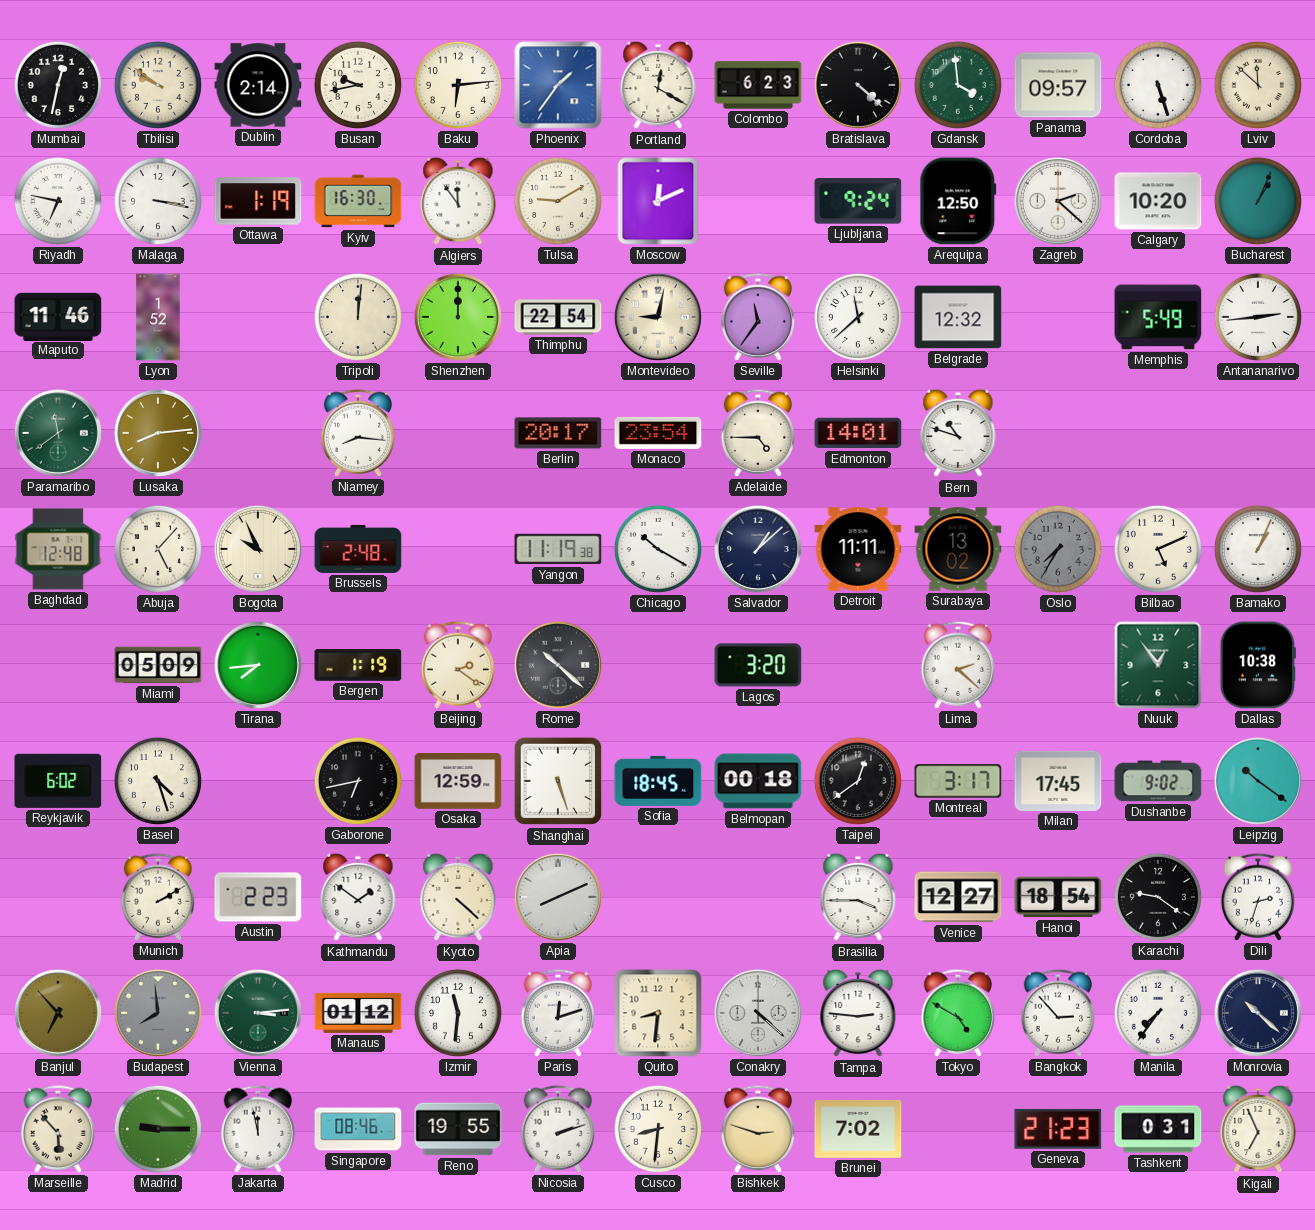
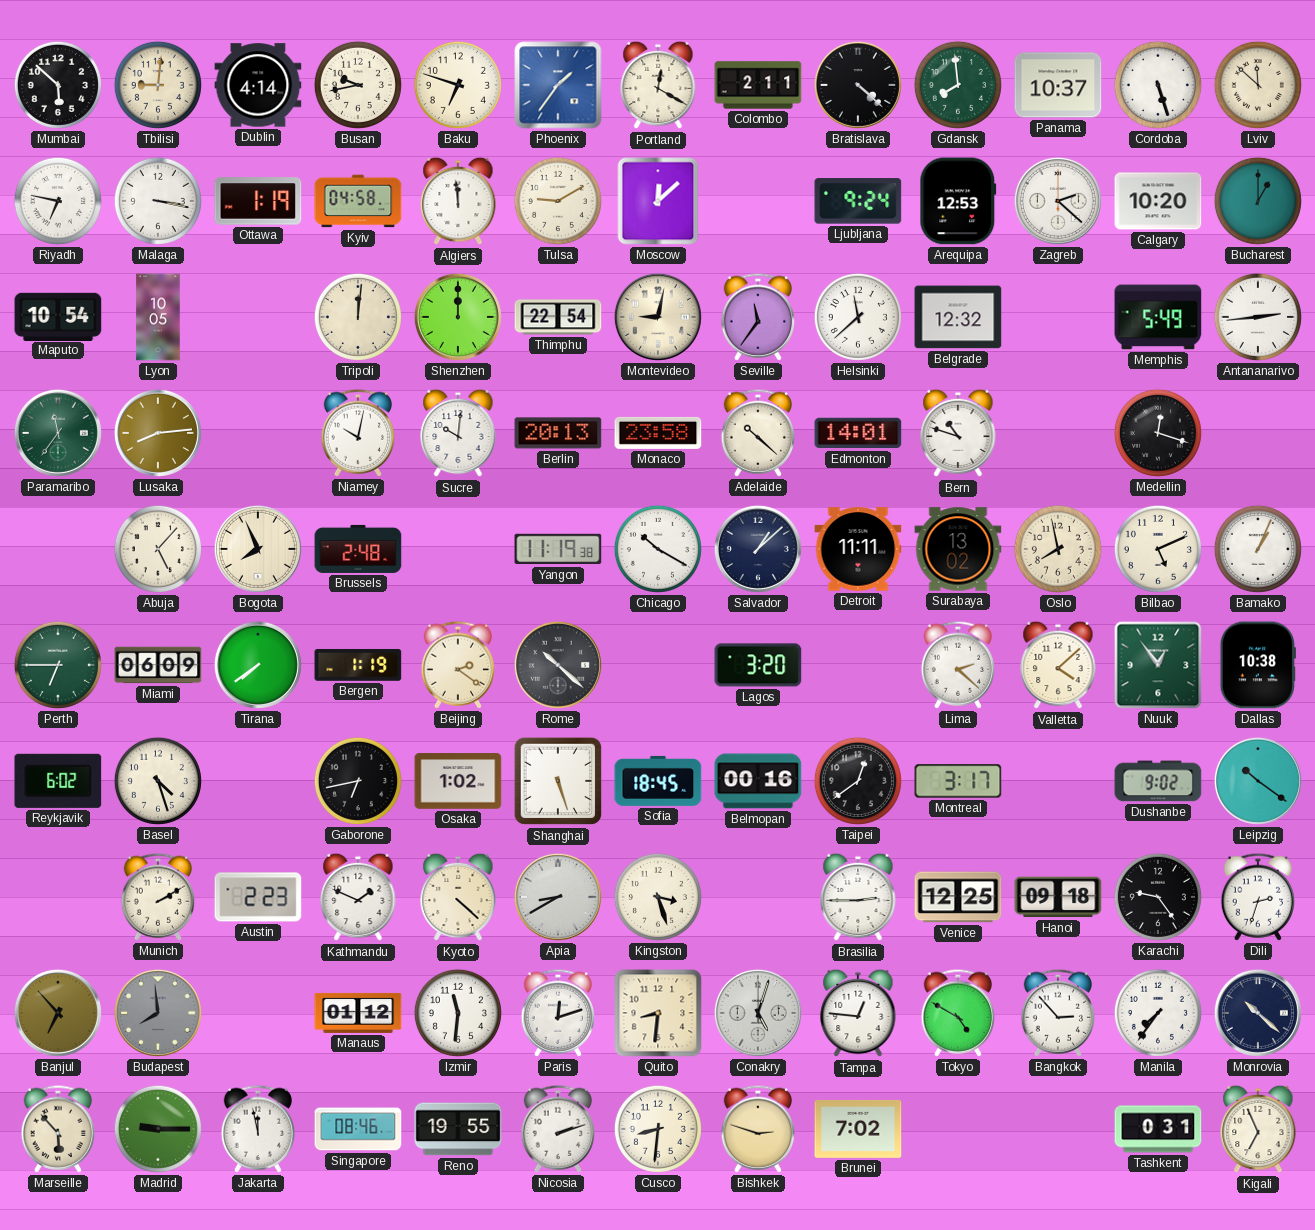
Mumbai: 12:32 -> 5:52 (58, 85)
Tbilisi: 9:51 -> 9:01 (158, 85)
Dublin: 2:14 -> 4:14 (258, 85)
Baku: 6:14 -> 6:48 (458, 85)
Colombo: 6:23 -> 2:11 (758, 85)
Gdansk: 3:59 -> 7:59 (958, 85)
Panama: 09:57 -> 10:37 (1058, 85)
Kyiv: 16:30 -> 04:58 (358, 201)
Algiers: 11:54 -> 11:59 (458, 201)
Moscow: 12:11 -> 12:08 (658, 201)
Arequipa: 12:50 -> 12:53 (958, 201)
Bucharest: 1:04 -> 1:00 (1258, 201)
Maputo: 11:46 -> 10:54 (58, 316)
Lyon: 1:52 -> 10:05 (158, 317)
Paramaribo: 11:39 -> 11:36 (58, 433)
Niamey: 8:16 -> 10:02 (358, 433)
Sucre: none -> 10:01 (458, 433)
Berlin: 20:17 -> 20:13 (558, 433)
Monaco: 23:54 -> 23:58 (658, 433)
Adelaide: 4:45 -> 10:22 (758, 433)
Medellin: none -> 12:18 (1158, 433)
Baghdad: 12:48 -> none (58, 549)
Bogota: 9:56 -> 7:56 (258, 549)
Oslo: 7:35 -> 7:58 (1058, 549)
Oslo dial: grey -> cream (1058, 549)
Perth: none -> 6:45 (58, 665)
Miami: 05:09 -> 06:09 (158, 665)
Tirana: 7:44 -> 7:39 (258, 665)
Valletta: none -> 4:08 (1058, 665)
Osaka: 12:59 -> 1:02 (458, 781)
Belmopan: 00:18 -> 00:16 (758, 781)
Milan: 17:45 -> none (1058, 781)
Kathmandu: 1:51 -> 1:49 (358, 897)
Apia: 8:11 -> 8:40 (558, 897)
Kingston: none -> 3:27 (658, 897)
Brasilia: 3:45 -> 2:45 (858, 897)
Venice: 12:27 -> 12:25 (958, 897)
Hanoi: 18:54 -> 09:18 (1058, 897)
Karachi: 9:21 -> 9:24 (1158, 897)
Vienna: 3:14 -> none (258, 1013)
Conakry: 4:22 -> 5:03 (758, 1013)
Tampa: 2:46 -> 12:46 (858, 1013)
Geneva: 21:23 -> none (1058, 1129)
